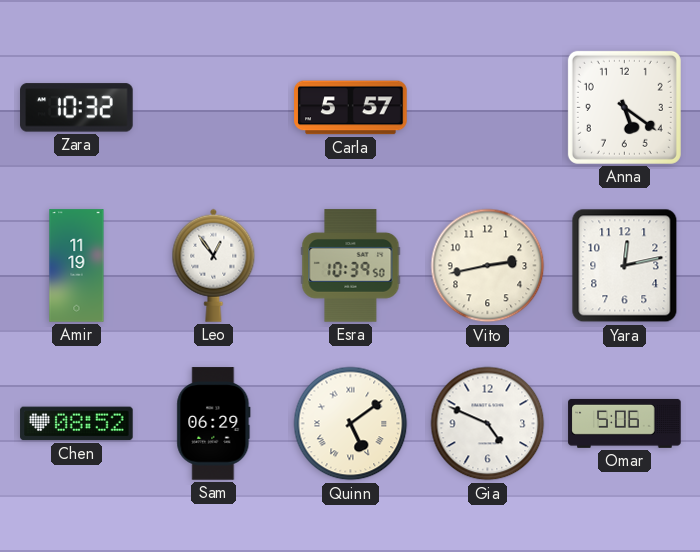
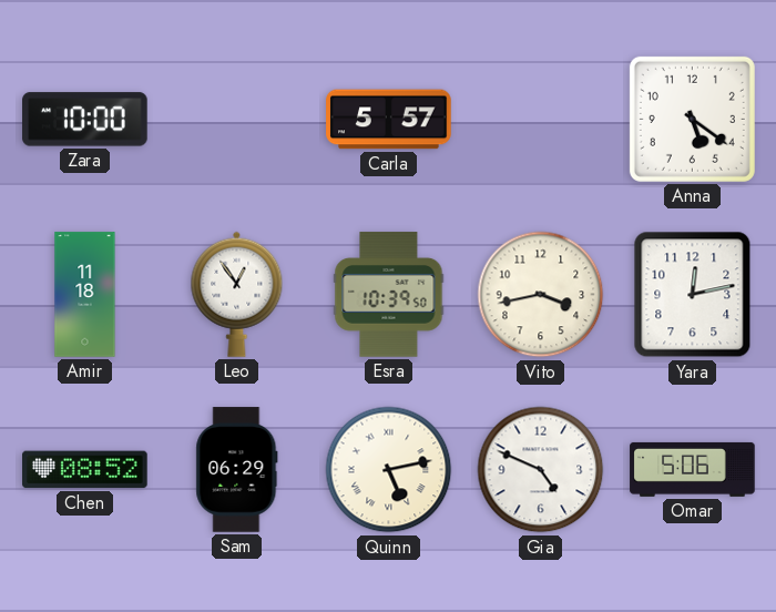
Zara: 10:32 -> 10:00 (85, 120)
Amir: 11:19 -> 11:18 (85, 295)
Vito: 2:43 -> 3:43 (541, 295)
Quinn: 5:09 -> 5:13 (389, 470)
